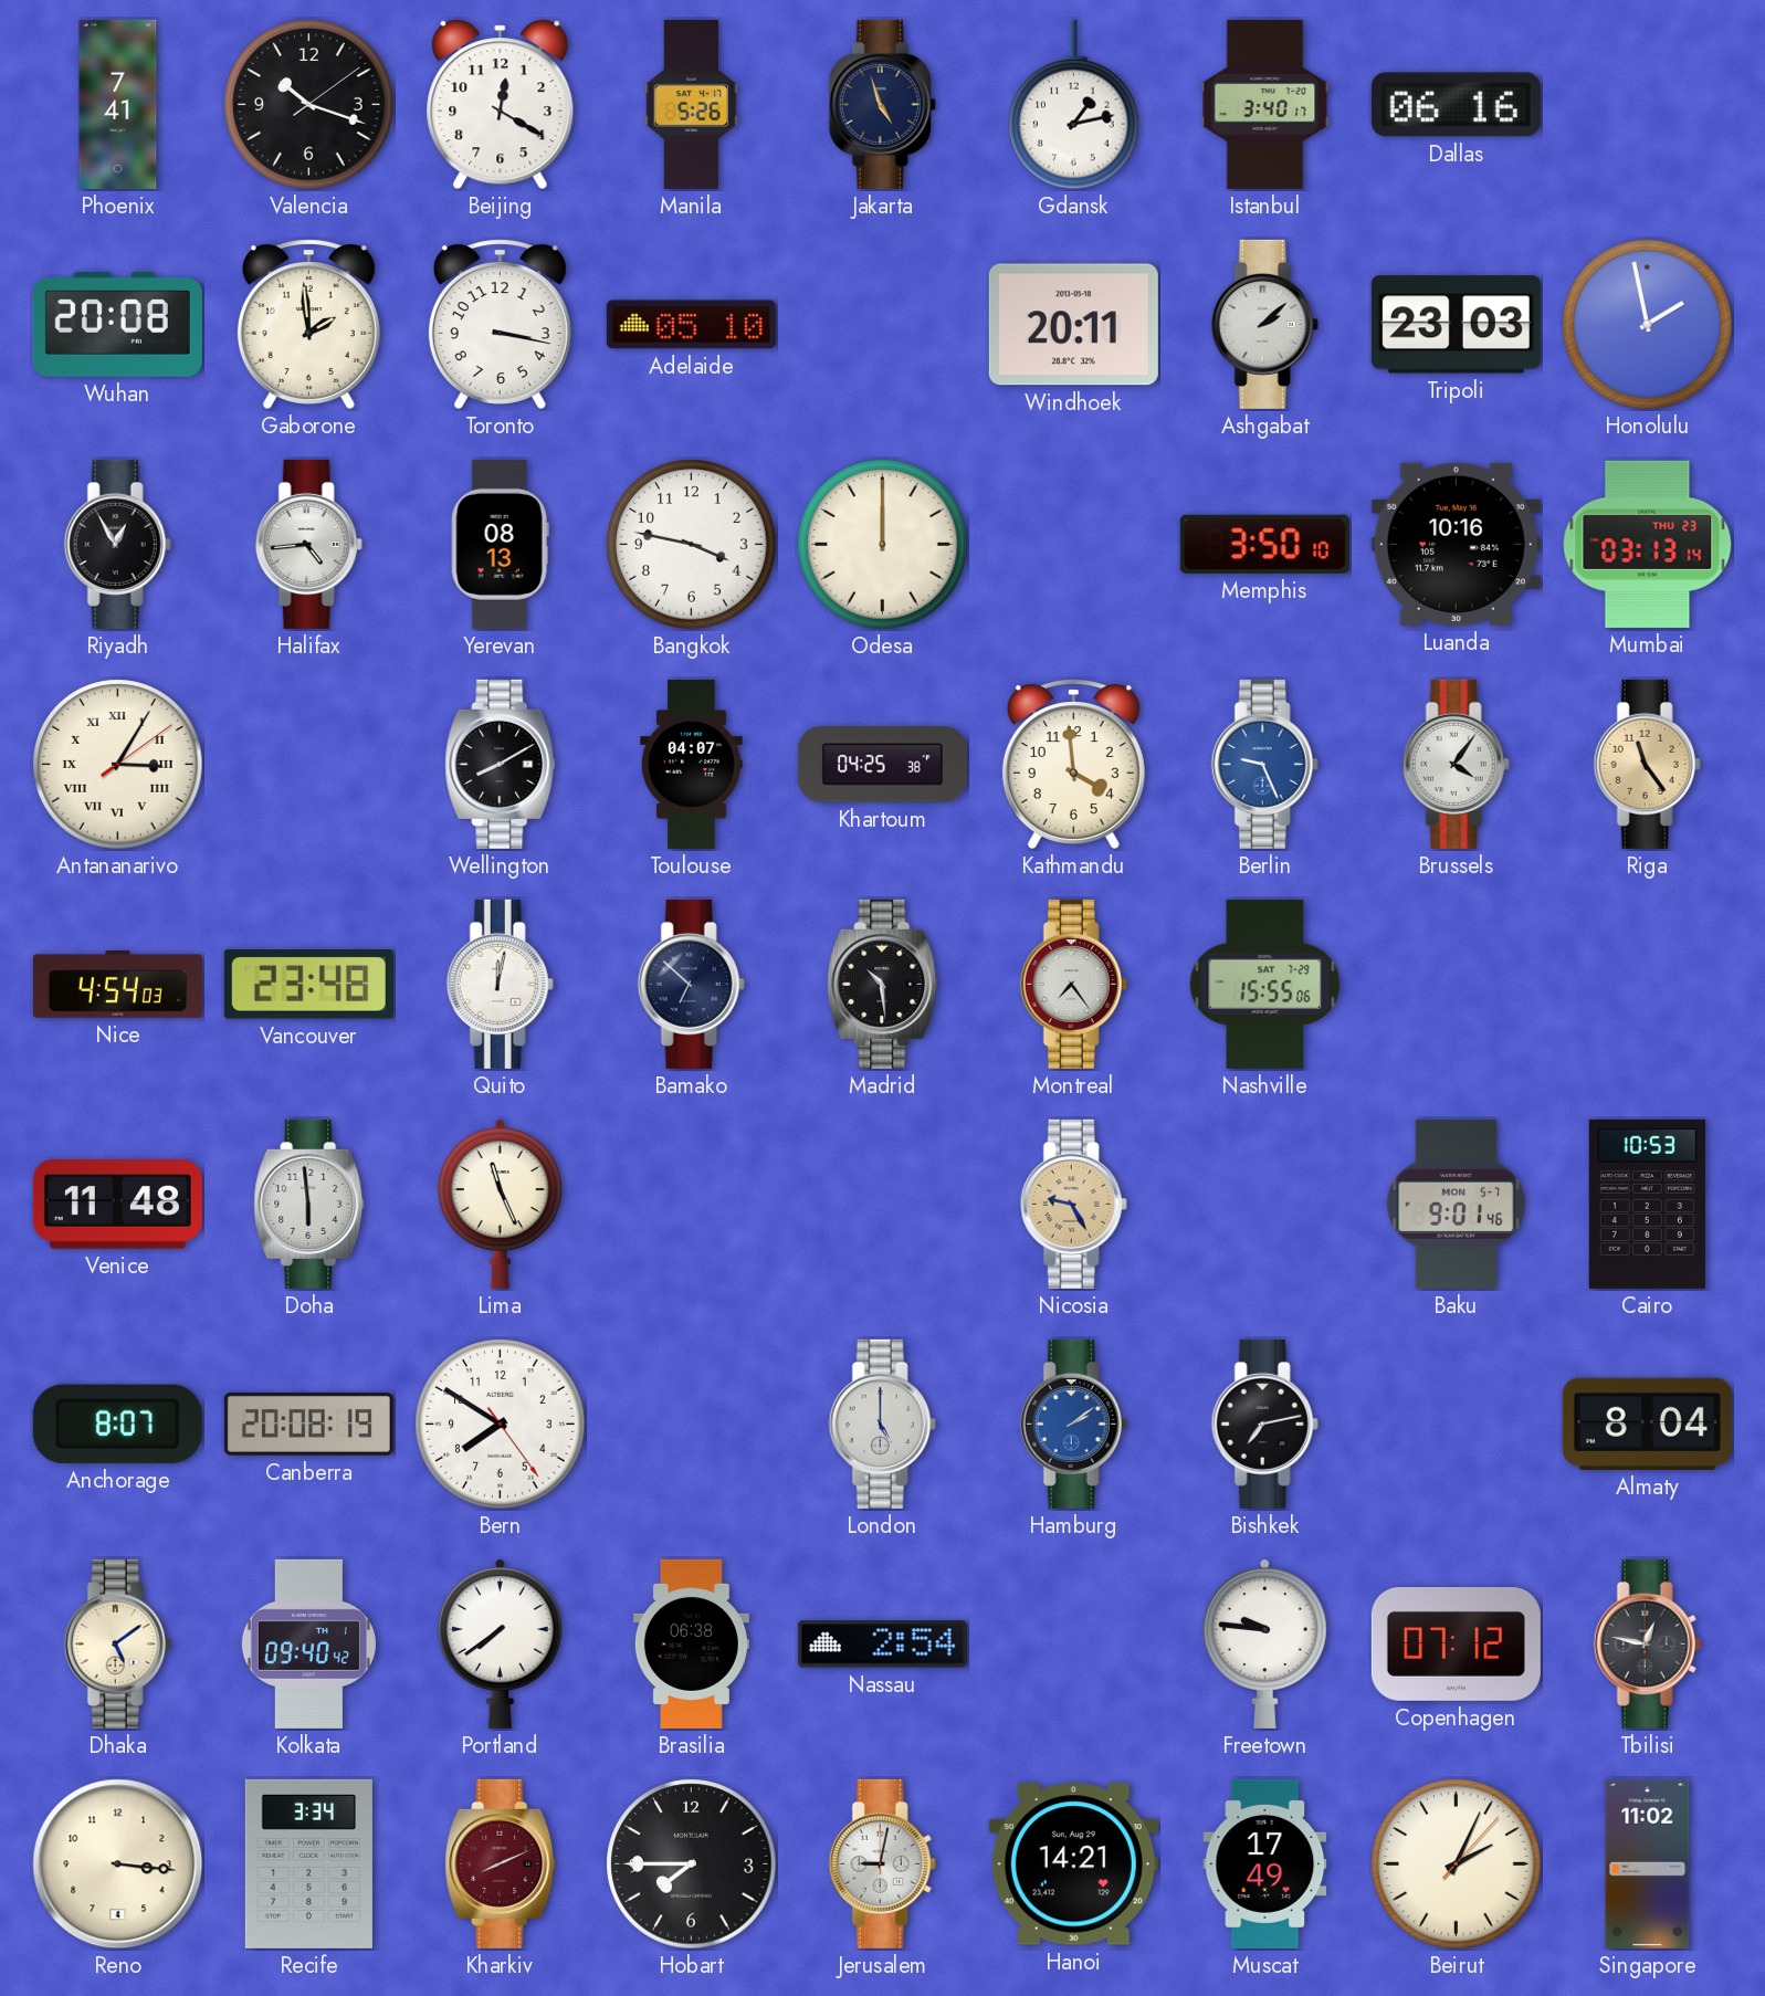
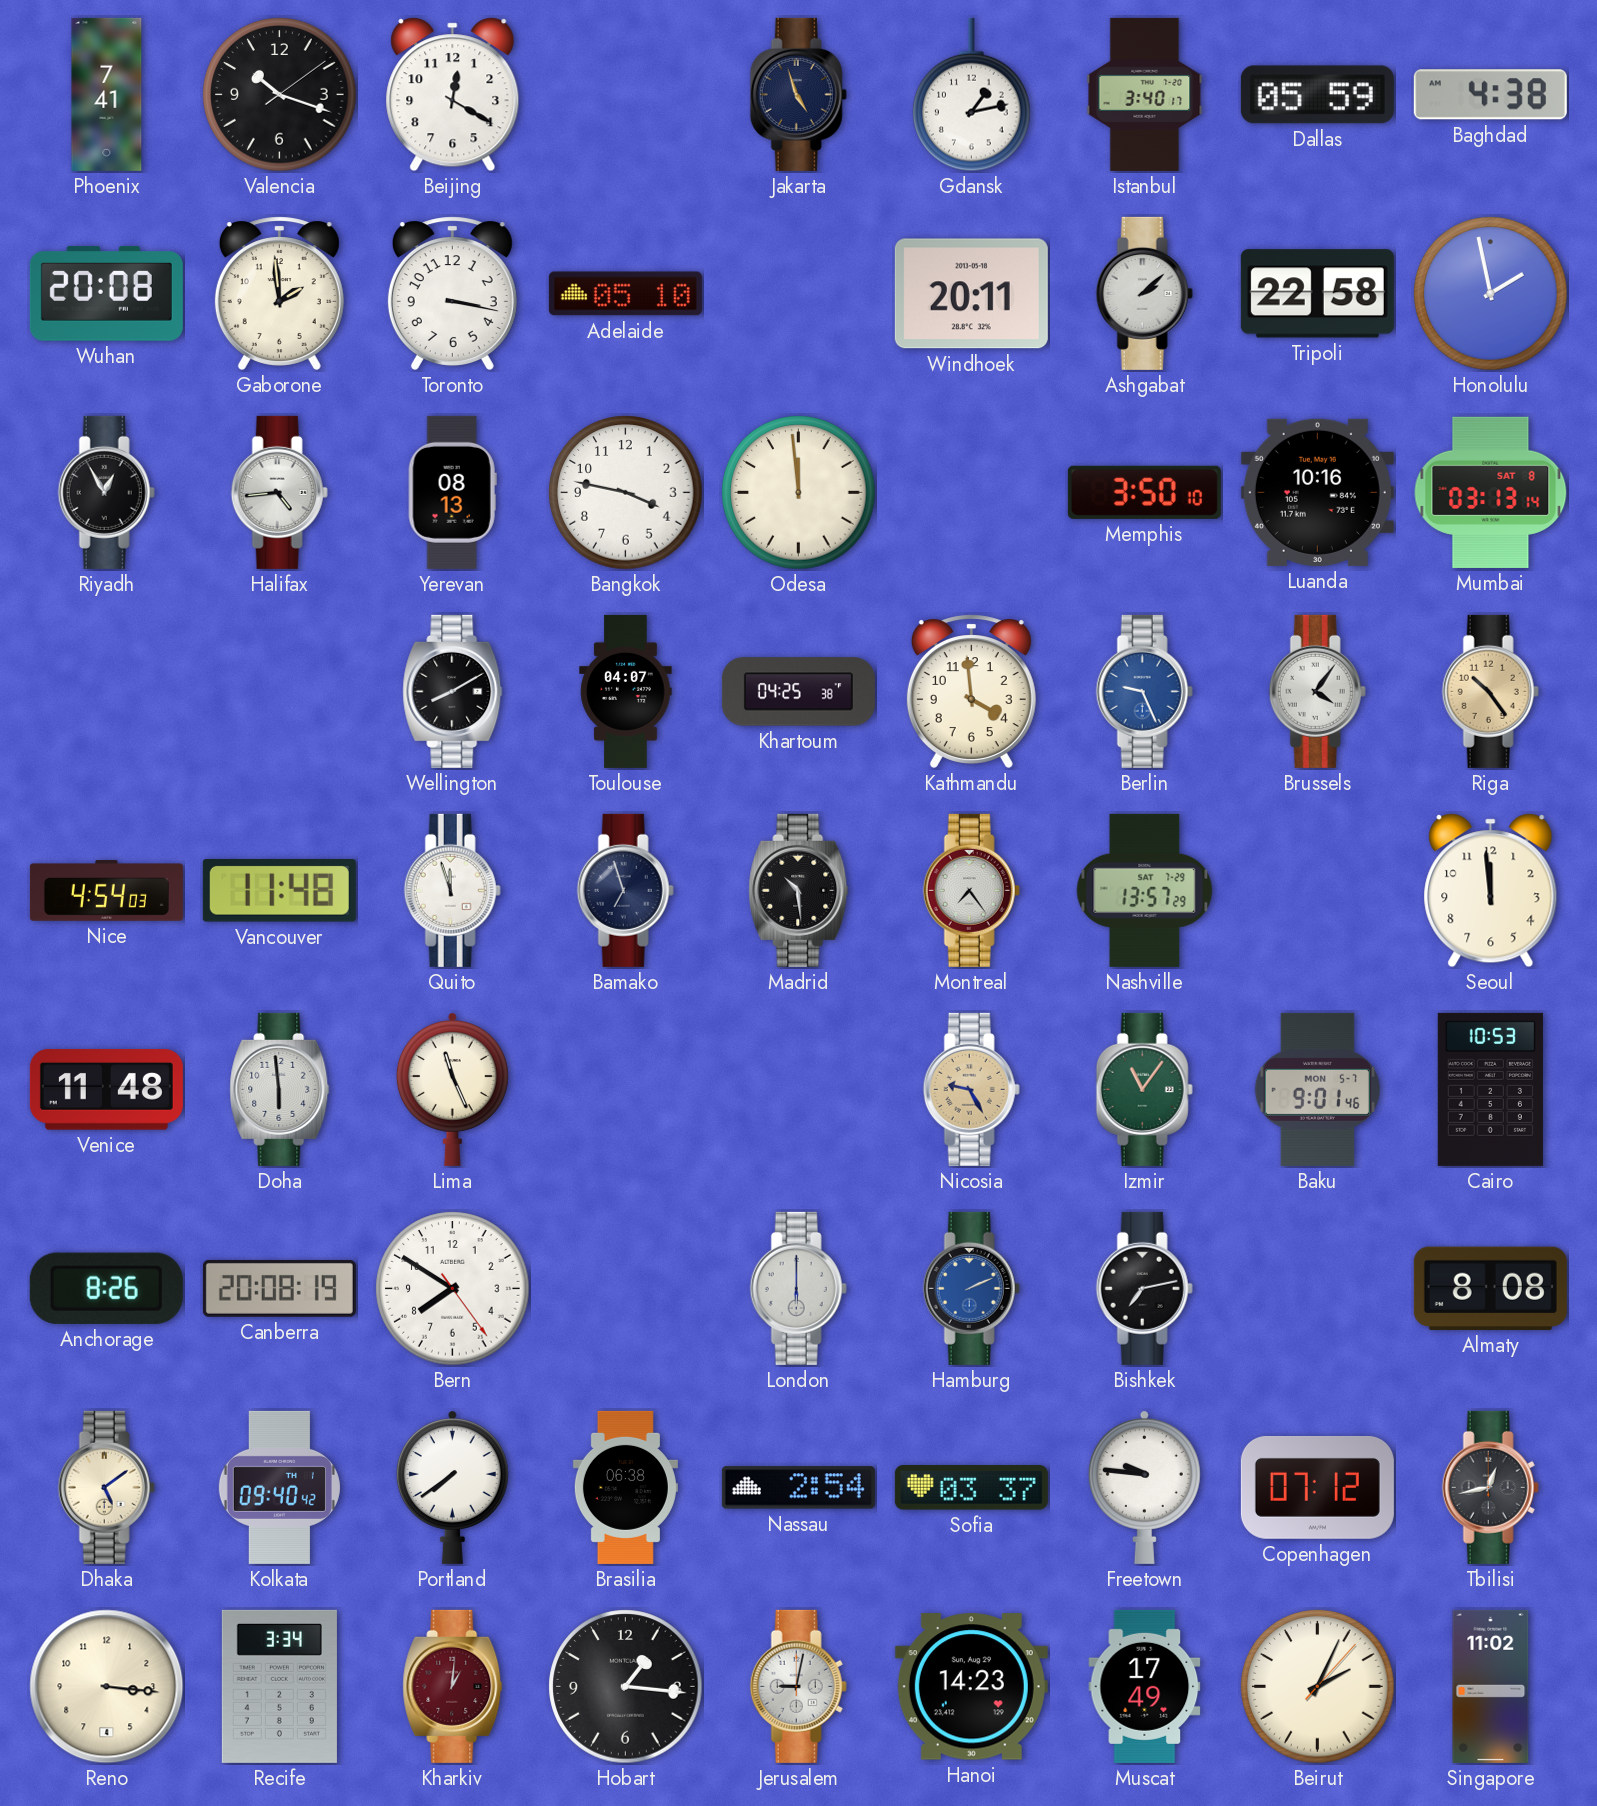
Manila: 5:26 -> none (692, 104)
Dallas: 06:16 -> 05:59 (1317, 95)
Baghdad: none -> 4:38 (1490, 95)
Tripoli: 23:03 -> 22:58 (1317, 294)
Odesa: 12:00 -> 11:59 (799, 493)
Mumbai date: THU 23 -> SAT 8 (1491, 492)
Antananarivo: 3:05 -> none (118, 765)
Riga: 11:24 -> 10:24 (1490, 691)
Vancouver: 23:48 -> 11:48 (279, 891)
Quito: 12:02 -> 11:57 (452, 890)
Bamako: 6:52 -> 6:57 (625, 890)
Nashville: 15:55 -> 13:57 (1145, 890)
Seoul: none -> 11:59 (1491, 891)
Izmir: none -> 11:06 (1144, 1089)
Anchorage: 8:07 -> 8:26 (106, 1288)
London: 5:00 -> 6:00 (798, 1288)
Hamburg: 2:09 -> 2:11 (971, 1288)
Almaty: 8:04 -> 8:08 (1490, 1288)
Sofia: none -> 03:37 (971, 1488)
Tbilisi: 12:47 -> 12:43 (1490, 1487)
Kharkiv: 8:11 -> 1:01 (453, 1686)
Hobart: 7:45 -> 1:16 (626, 1687)
Hanoi: 14:21 -> 14:23 (971, 1687)
